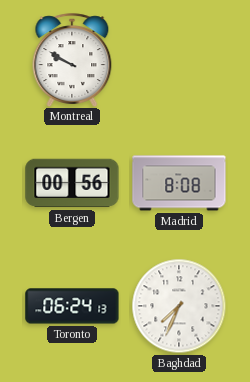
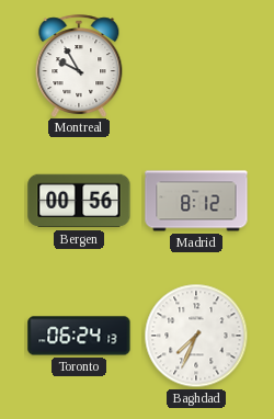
Montreal: 9:50 -> 9:55 (79, 66)
Madrid: 8:08 -> 8:12 (196, 201)
